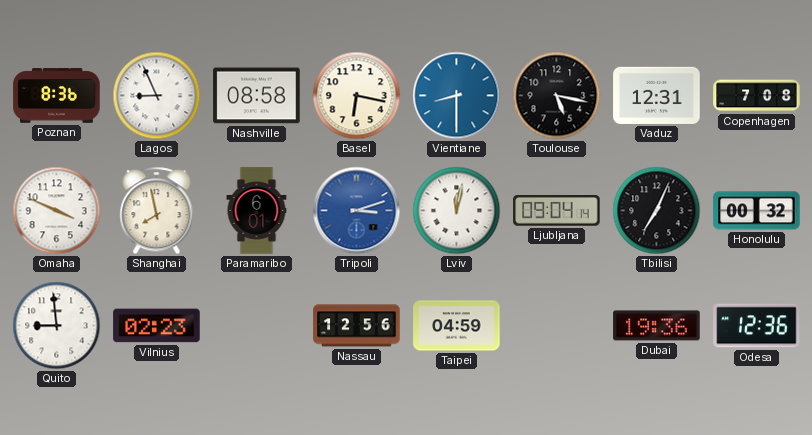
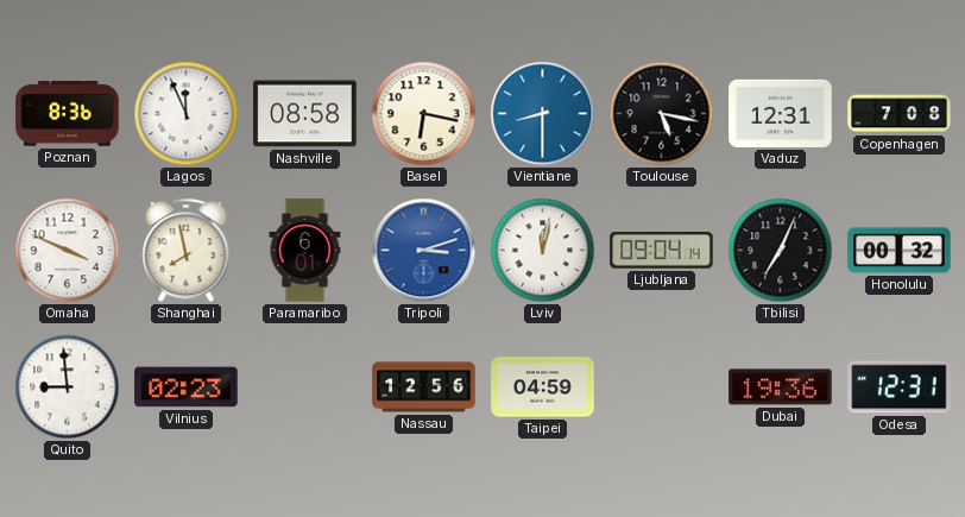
Lagos: 8:56 -> 11:56 (187, 114)
Odesa: 12:36 -> 12:31 (900, 387)
